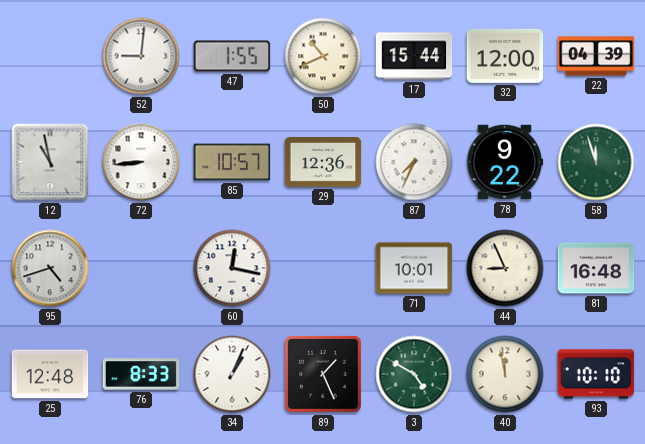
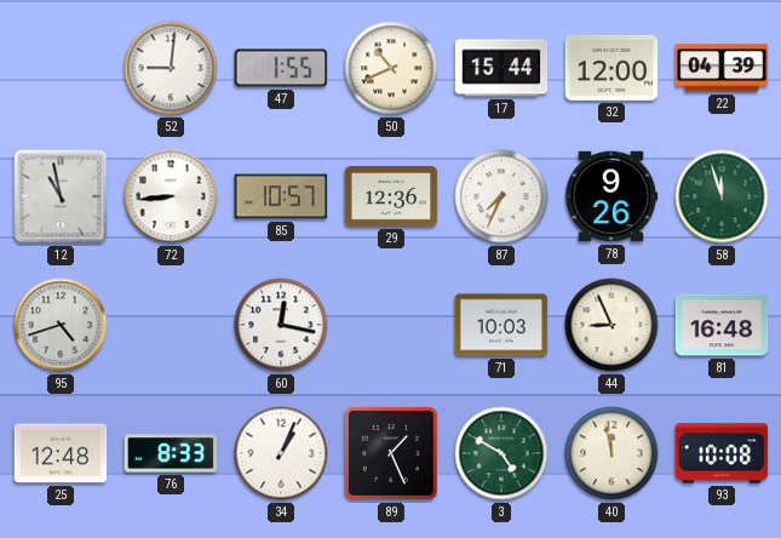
78: 9:22 -> 9:26 (611, 196)
71: 10:01 -> 10:03 (501, 325)
93: 10:10 -> 10:08 (722, 453)
